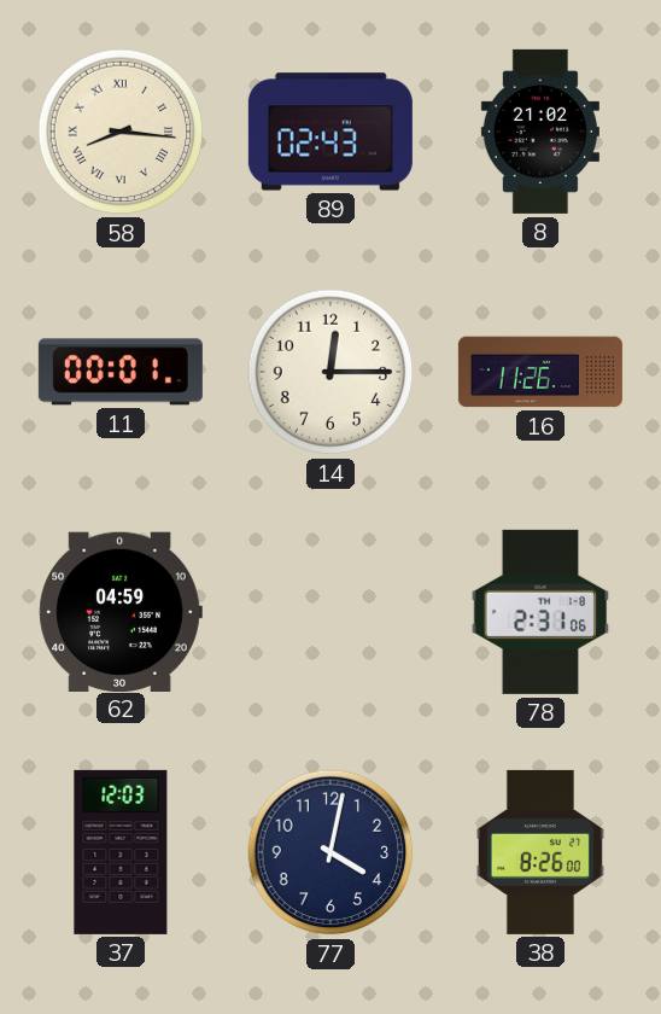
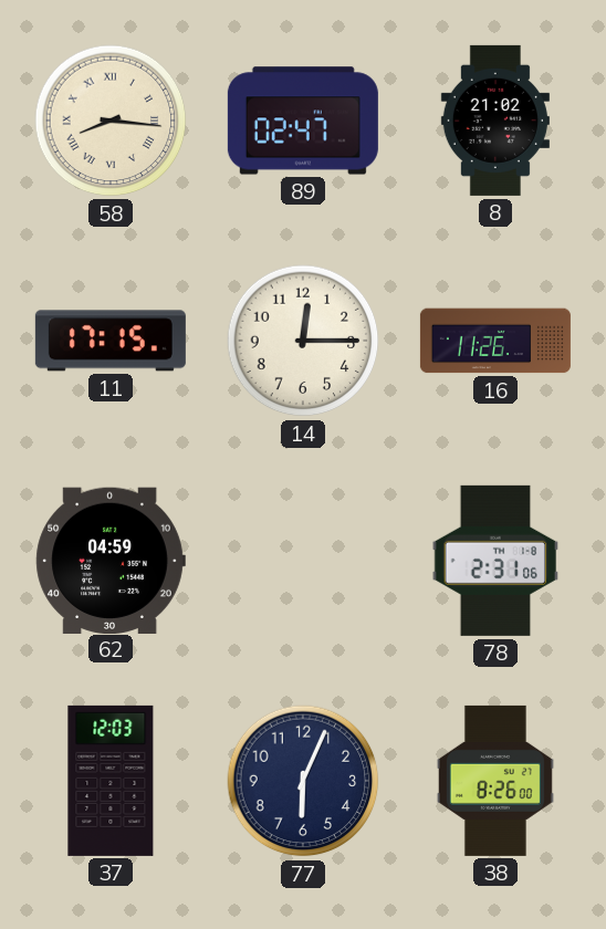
89: 02:43 -> 02:47 (303, 121)
11: 00:01 -> 17:15 (111, 341)
77: 4:02 -> 6:04 (303, 781)
